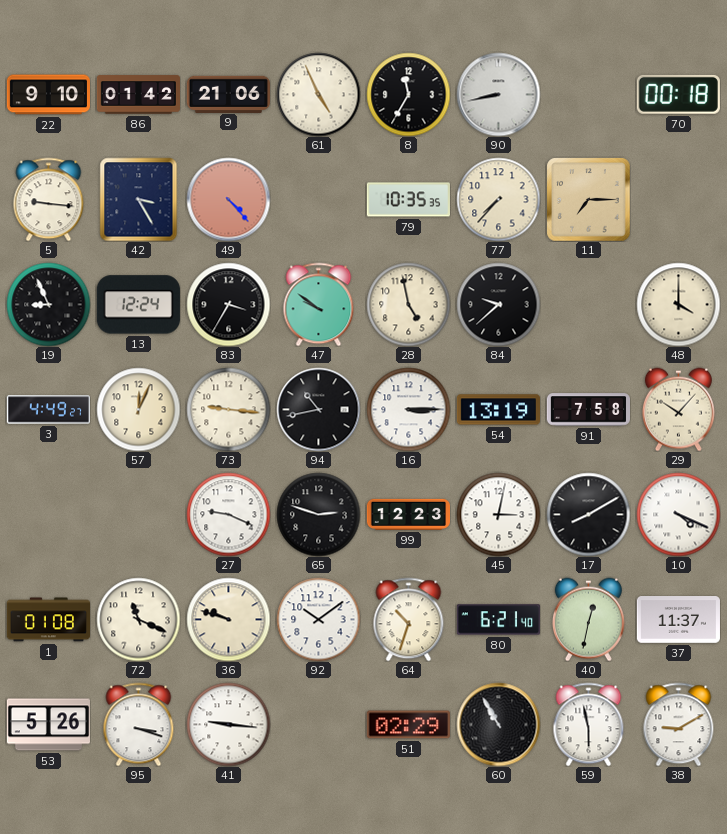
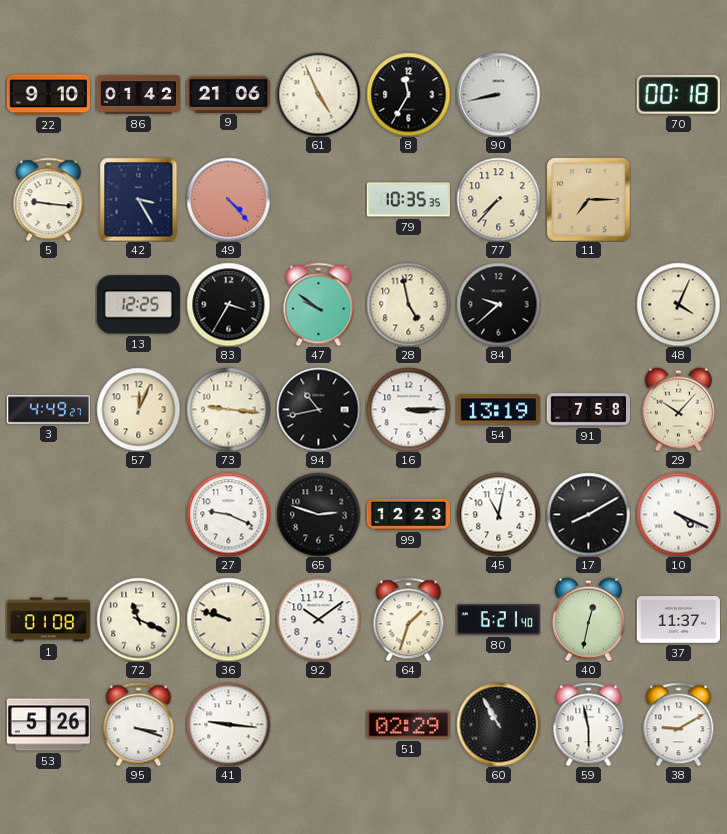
19: 8:56 -> none (48, 304)
13: 12:24 -> 12:25 (138, 305)
48: 4:00 -> 4:04 (678, 304)
45: 3:02 -> 11:02 (498, 514)
64: 10:33 -> 1:33 (409, 619)
